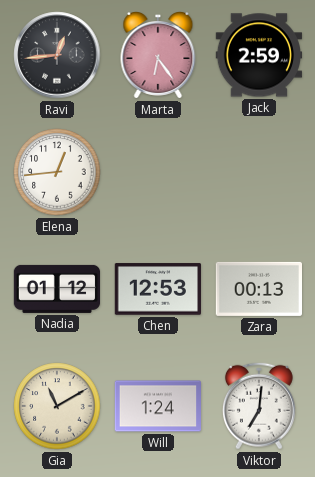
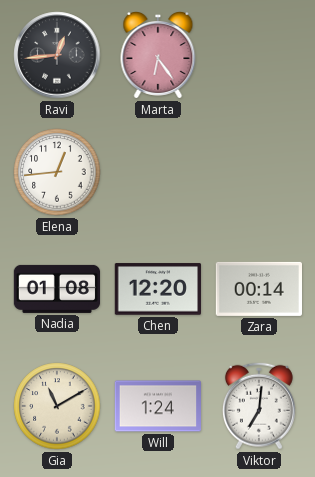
Jack: 2:59 -> none (259, 55)
Nadia: 01:12 -> 01:08 (57, 289)
Chen: 12:53 -> 12:20 (157, 289)
Zara: 00:13 -> 00:14 (258, 289)
